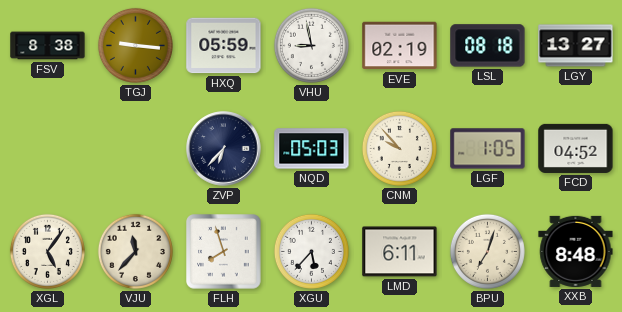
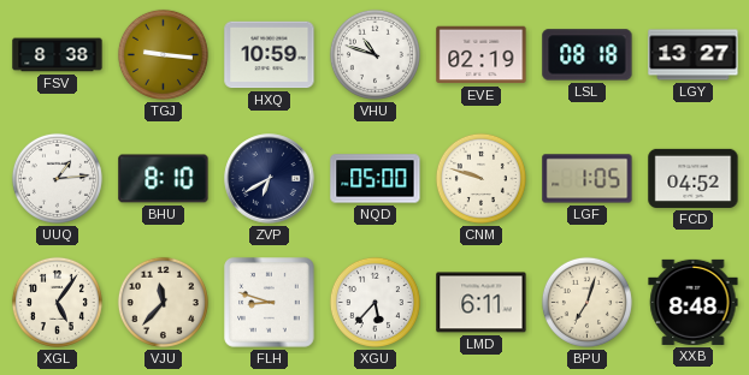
HXQ: 05:59 -> 10:59 (270, 55)
VHU: 8:58 -> 10:48 (374, 54)
UUQ: none -> 1:14 (57, 178)
BHU: none -> 8:10 (164, 179)
ZVP: 6:37 -> 6:40 (270, 179)
NQD: 05:03 -> 05:00 (376, 179)
CNM: 9:53 -> 9:48 (480, 178)
FLH: 7:57 -> 8:48 (270, 303)
